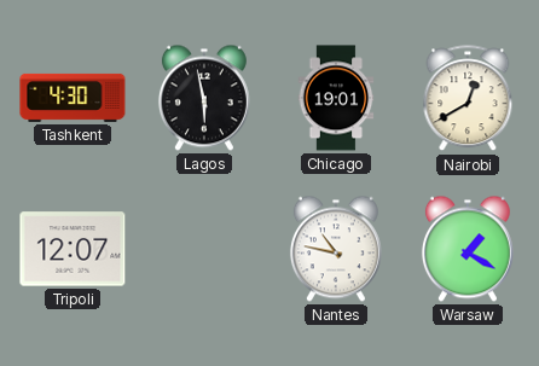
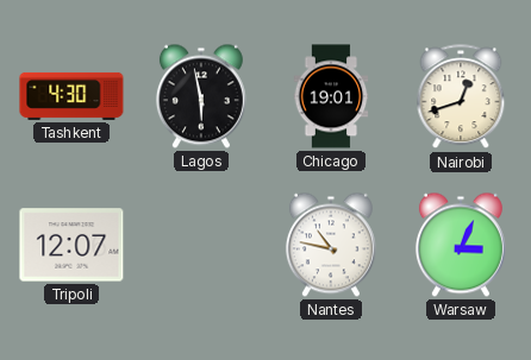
Nairobi: 12:40 -> 12:42 (461, 97)
Warsaw: 1:20 -> 3:04 (461, 245)
